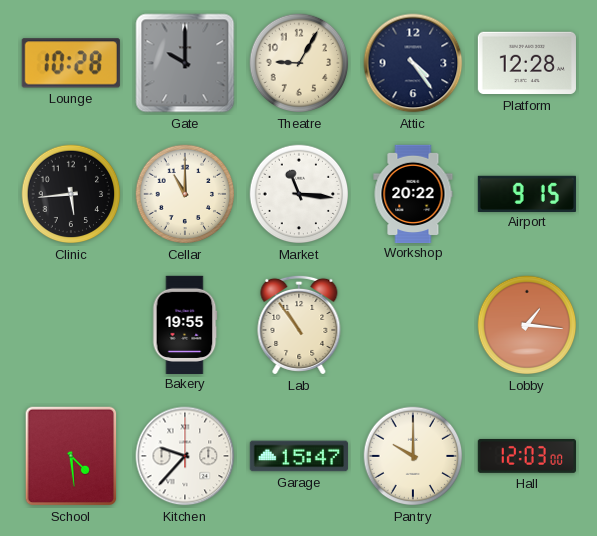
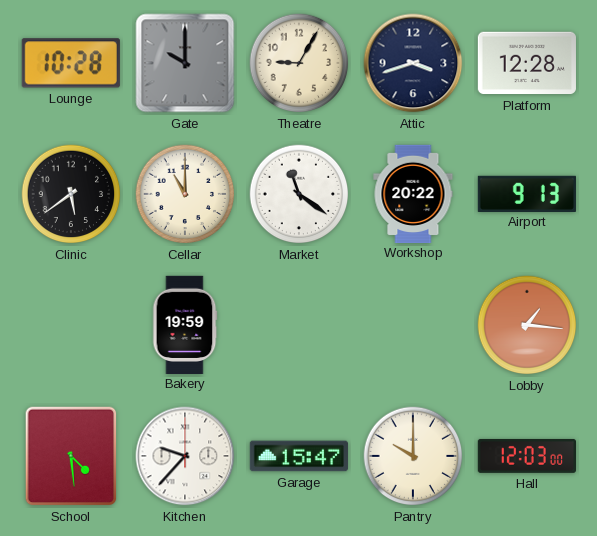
Attic: 4:24 -> 3:42 (413, 63)
Clinic: 5:44 -> 5:39 (71, 194)
Market: 11:16 -> 11:21 (299, 194)
Airport: 9:15 -> 9:13 (527, 193)
Bakery: 19:55 -> 19:59 (185, 324)
Lab: 10:54 -> none (299, 325)
